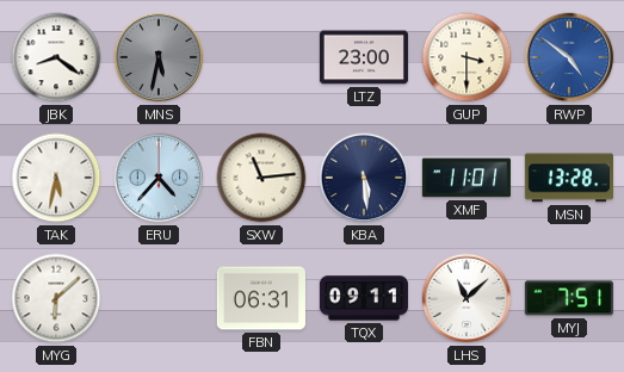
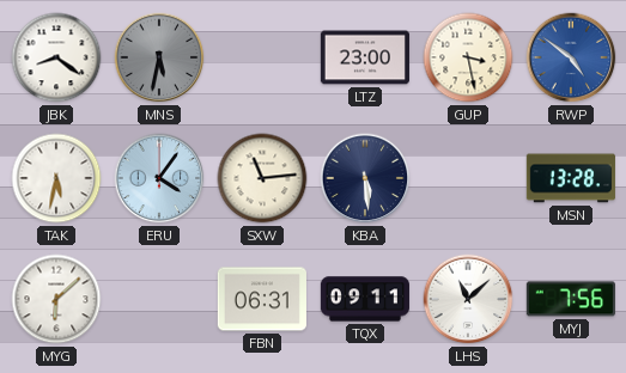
GUP: 3:30 -> 3:28 (468, 57)
ERU: 4:37 -> 4:06 (159, 178)
XMF: 11:01 -> none (467, 178)
MYJ: 7:51 -> 7:56 (571, 299)
